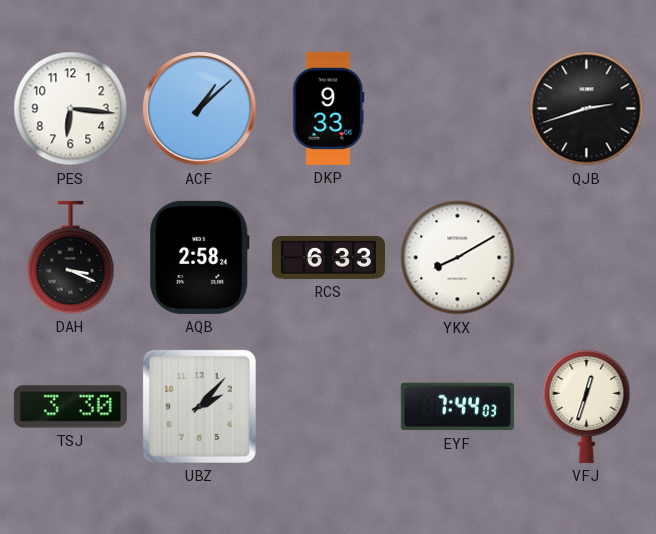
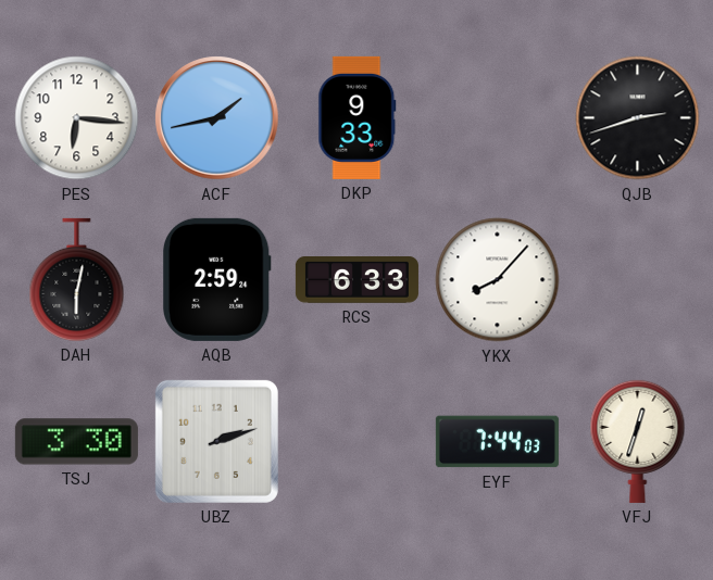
ACF: 1:08 -> 1:43 (217, 118)
DAH: 3:19 -> 6:02 (77, 279)
AQB: 2:58 -> 2:59 (217, 279)
YKX: 8:10 -> 8:07 (498, 280)
UBZ: 2:07 -> 2:12 (216, 441)
